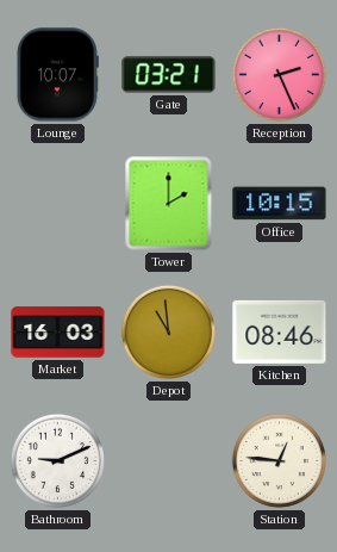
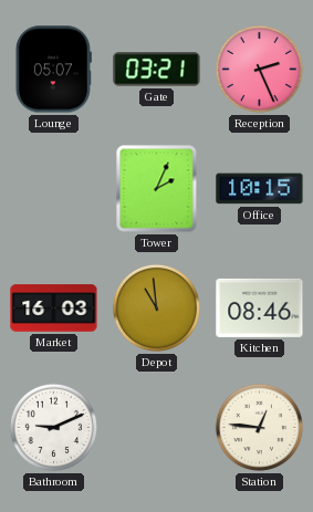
Lounge: 10:07 -> 05:07 (53, 70)
Tower: 2:00 -> 2:04 (157, 189)
